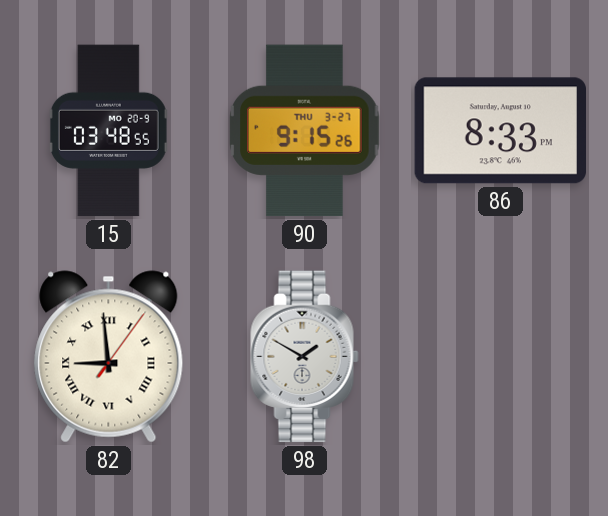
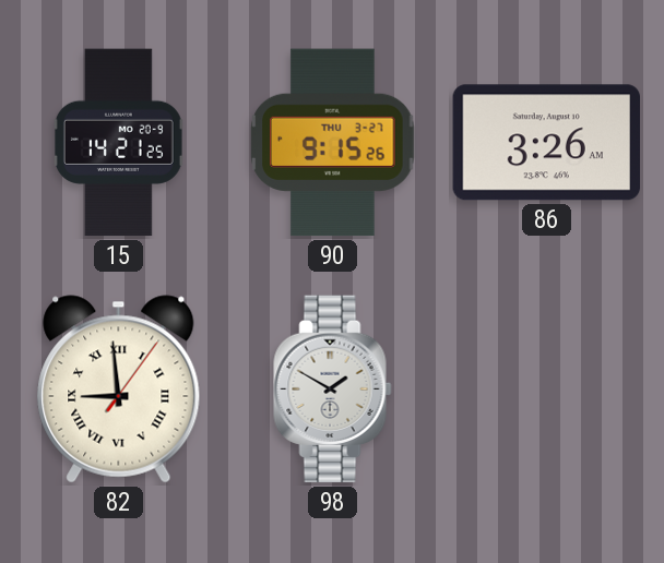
15: 03:48 -> 14:21 (118, 143)
86: 8:33 -> 3:26 (546, 143)
